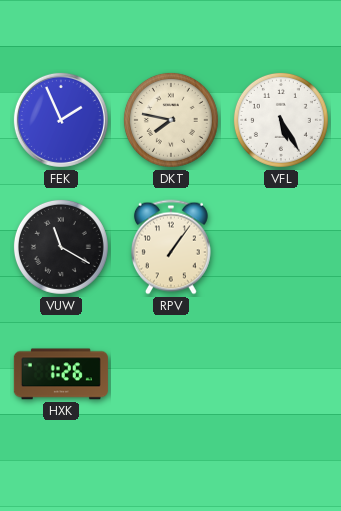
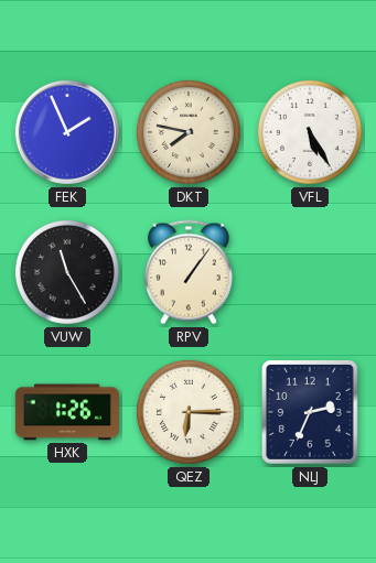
VUW: 11:20 -> 11:25 (67, 272)
QEZ: none -> 6:15 (189, 412)
NLJ: none -> 2:34 (310, 413)
